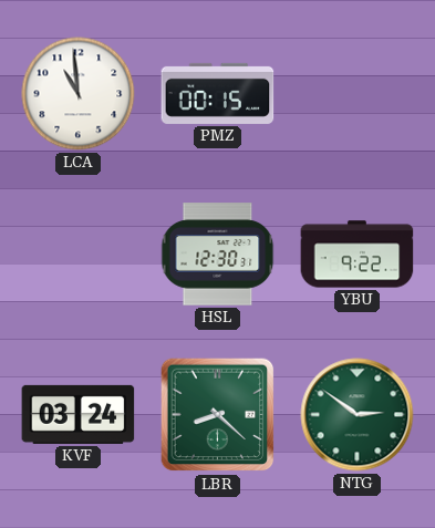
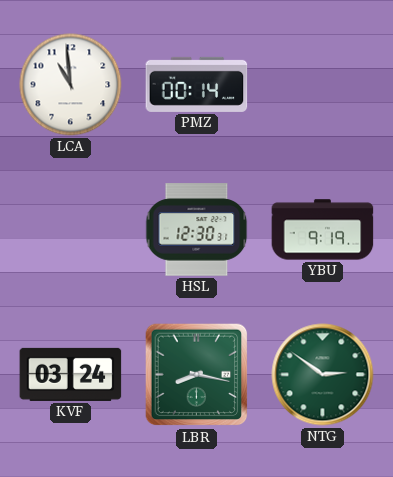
PMZ: 00:15 -> 00:14 (197, 84)
YBU: 9:22 -> 9:19 (323, 230)
LBR: 8:22 -> 8:17 (197, 375)
